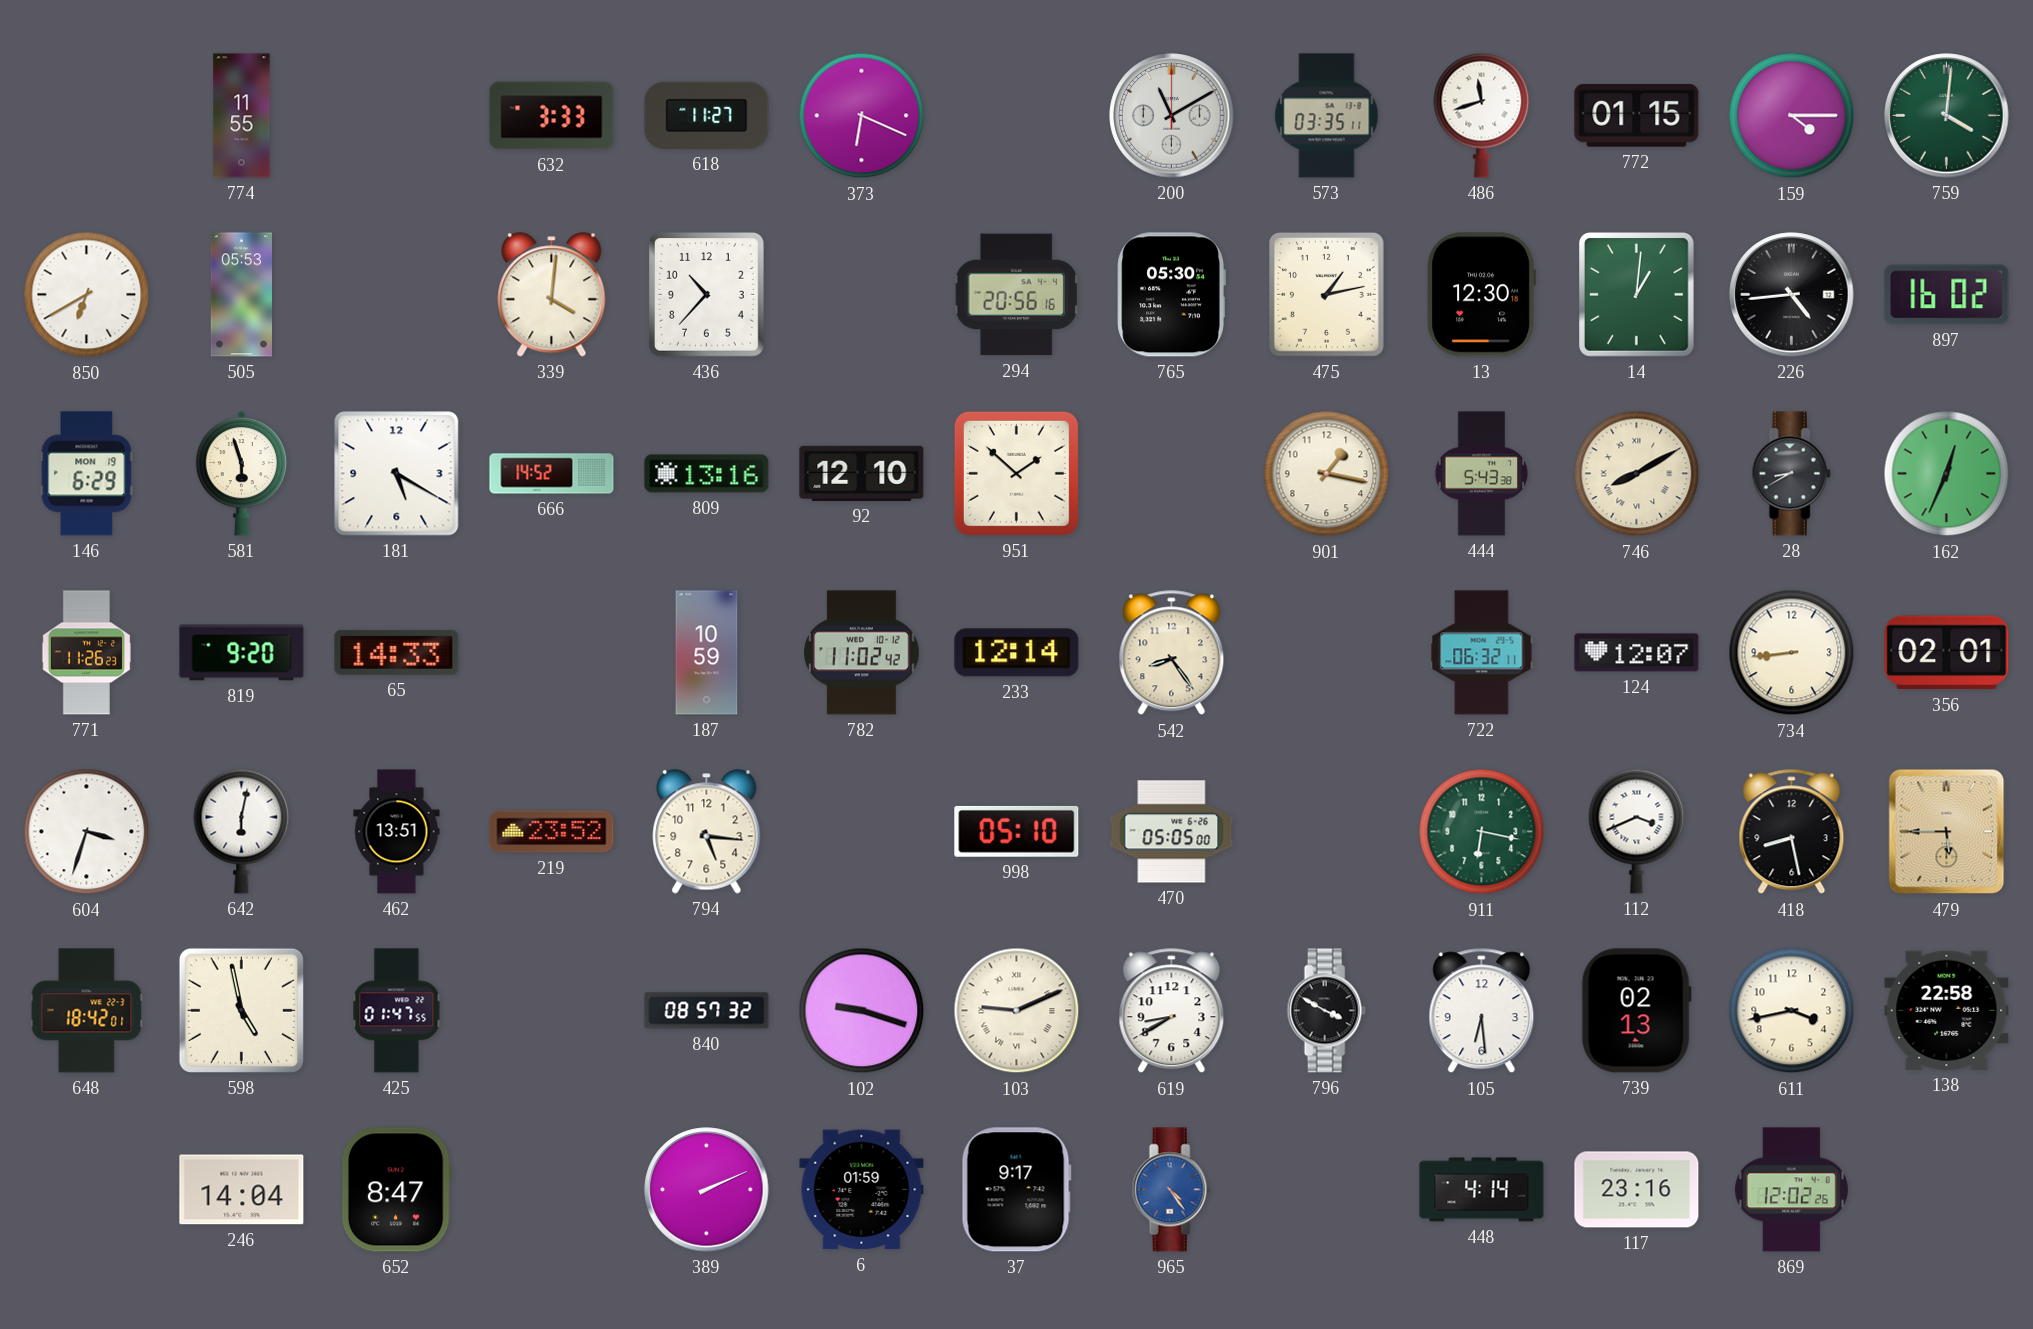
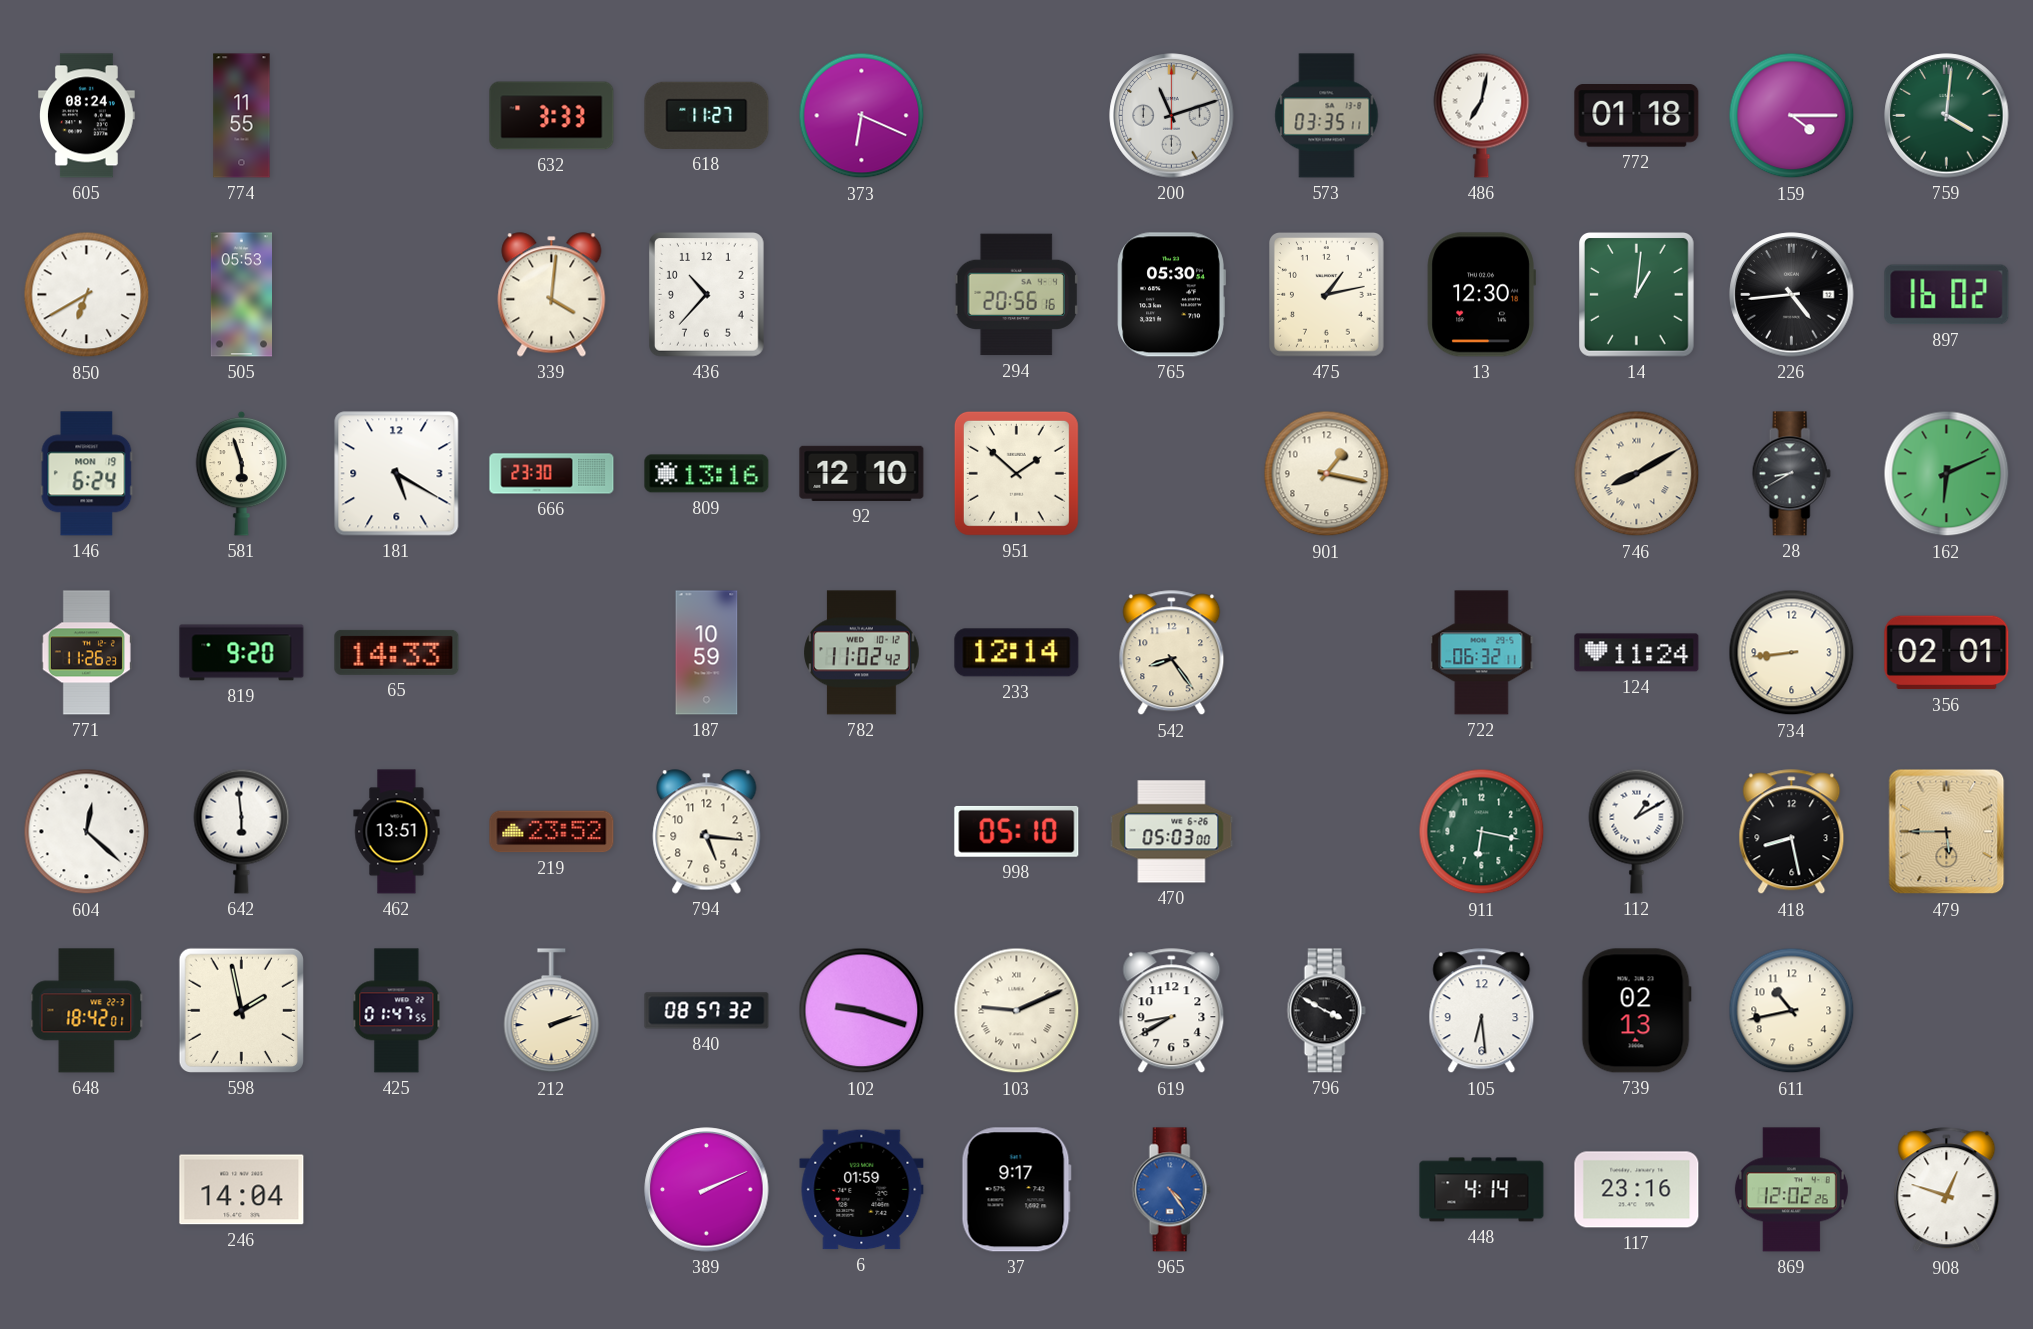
605: none -> 08:24 (87, 116)
200: 11:10 -> 11:12 (1172, 116)
486: 11:42 -> 7:02 (1482, 115)
772: 01:15 -> 01:18 (1637, 116)
146: 6:29 -> 6:24 (87, 474)
666: 14:52 -> 23:30 (552, 474)
444: 5:43 -> none (1482, 474)
162: 12:34 -> 6:11 (1947, 474)
124: 12:07 -> 11:24 (1637, 653)
604: 3:33 -> 12:22 (87, 832)
642: 6:02 -> 5:59 (242, 831)
470: 05:05 -> 05:03 (1172, 832)
112: 3:41 -> 1:10 (1637, 831)
598: 4:58 -> 1:58 (241, 1010)
212: none -> 2:12 (552, 1011)
611: 3:43 -> 10:43 (1792, 1011)
138: 22:58 -> none (1947, 1010)
652: 8:47 -> none (396, 1190)
908: none -> 12:48 (1947, 1190)
